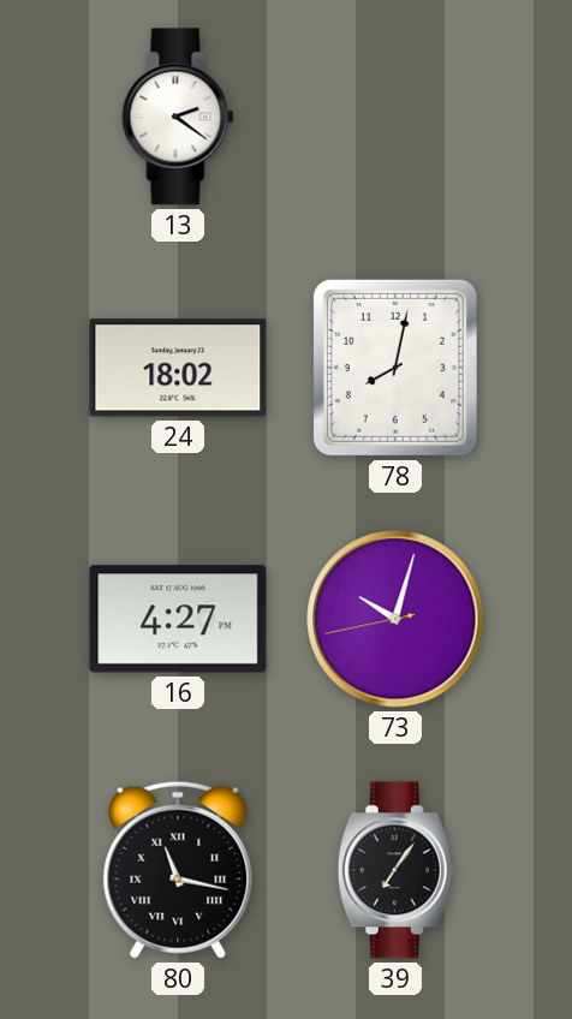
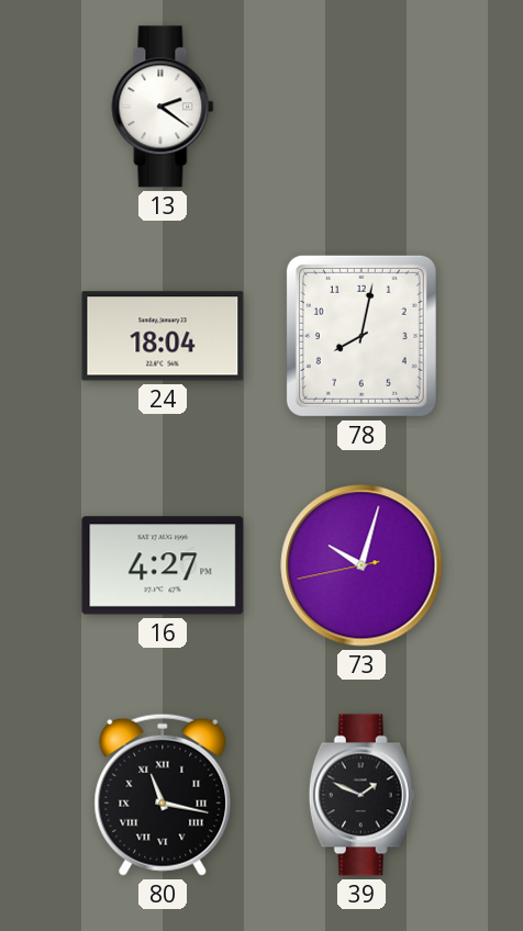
24: 18:02 -> 18:04 (163, 336)
39: 7:06 -> 1:49 (361, 795)
